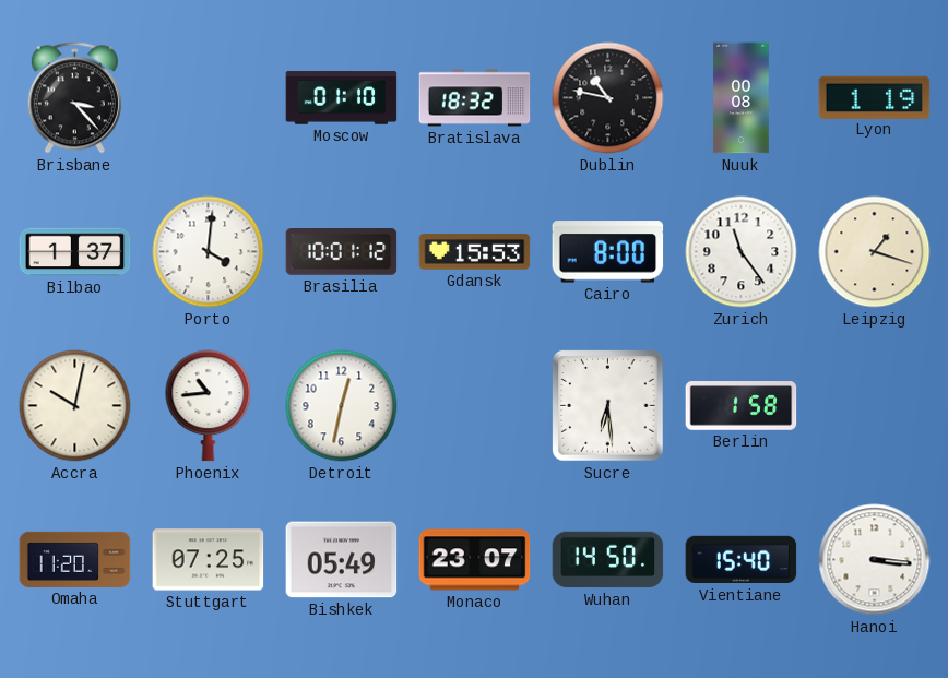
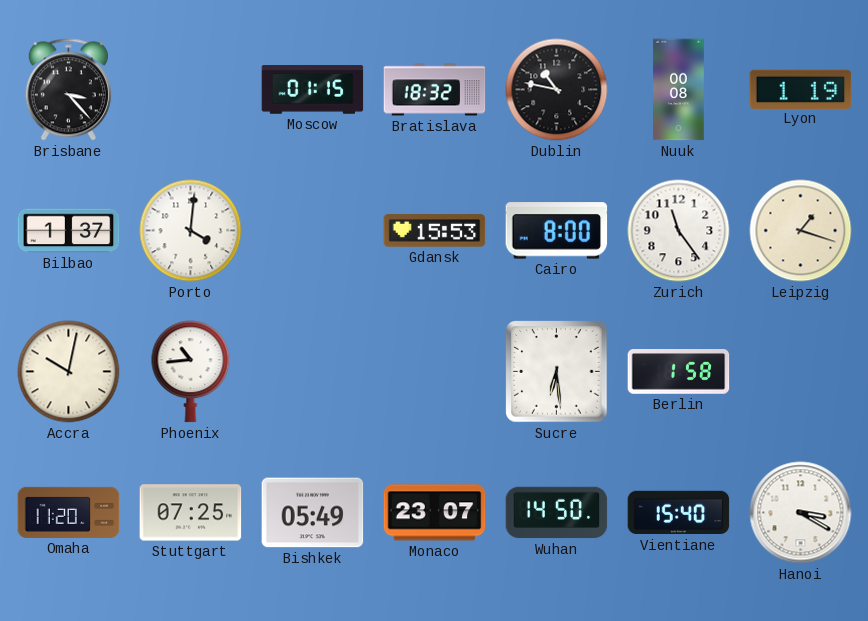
Moscow: 01:10 -> 01:15 (313, 90)
Brasilia: 10:01 -> none (342, 252)
Detroit: 12:32 -> none (342, 406)
Hanoi: 3:16 -> 3:20 (801, 513)
